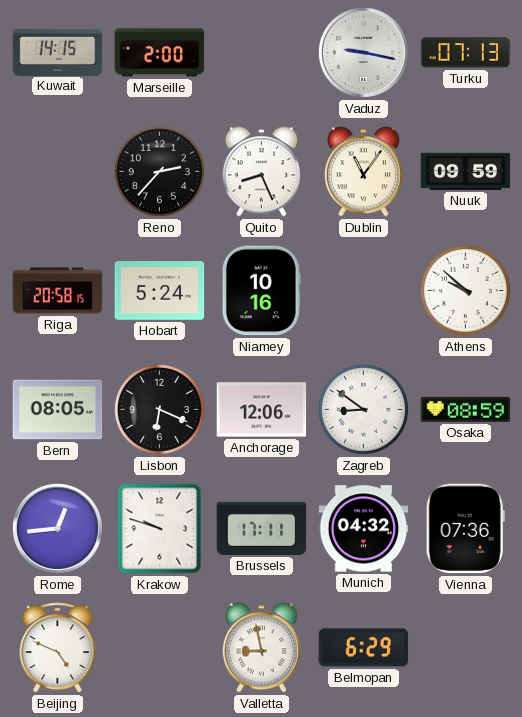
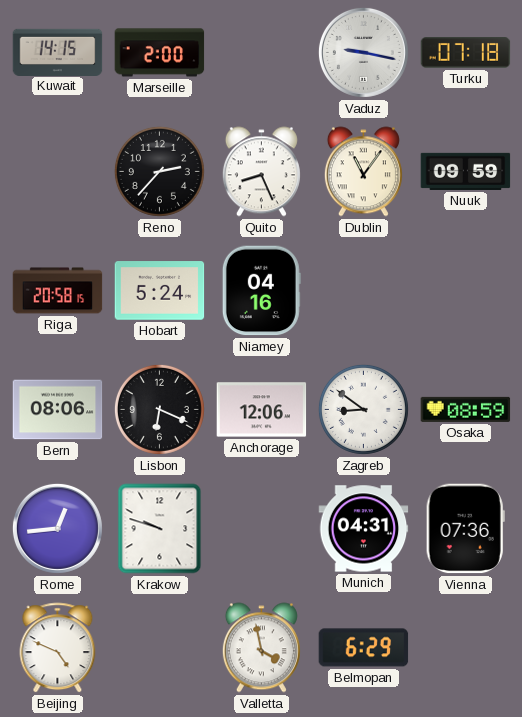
Turku: 07:13 -> 07:18 (466, 53)
Niamey: 10:16 -> 04:16 (261, 291)
Athens: 9:52 -> none (465, 290)
Bern: 08:05 -> 08:06 (58, 410)
Brussels: 17:11 -> none (262, 528)
Munich: 04:32 -> 04:31 (364, 529)
Valletta: 8:58 -> 3:58 (261, 648)
